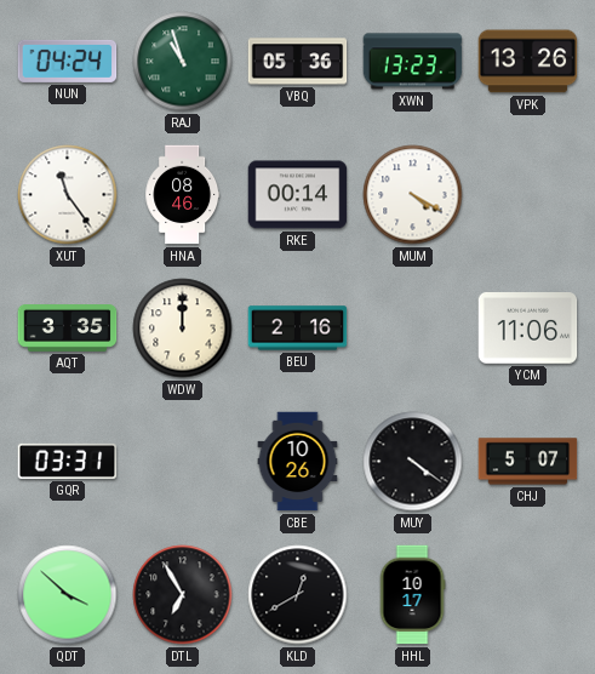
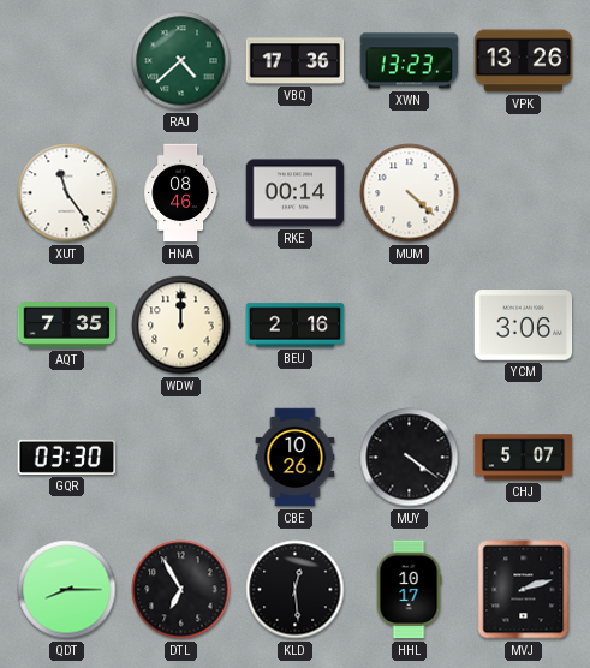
NUN: 04:24 -> none (68, 61)
RAJ: 10:57 -> 4:38 (181, 61)
VBQ: 05:36 -> 17:36 (296, 61)
MUM: 4:20 -> 4:22 (410, 193)
AQT: 3:35 -> 7:35 (67, 326)
YCM: 11:06 -> 3:06 (524, 326)
GQR: 03:31 -> 03:30 (67, 457)
QDT: 3:52 -> 8:15 (67, 590)
KLD: 12:40 -> 12:29 (296, 590)
MVJ: none -> 2:12 (524, 590)
